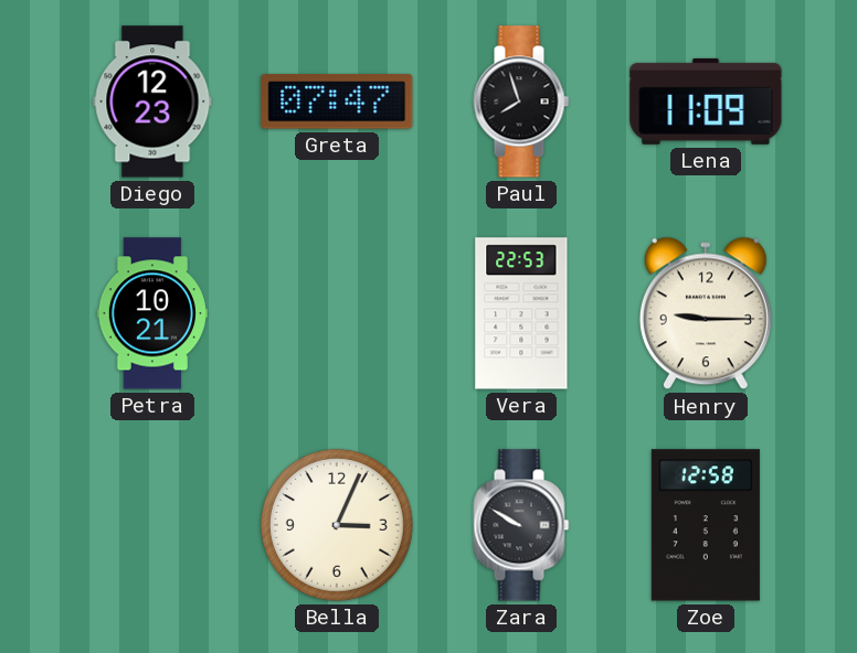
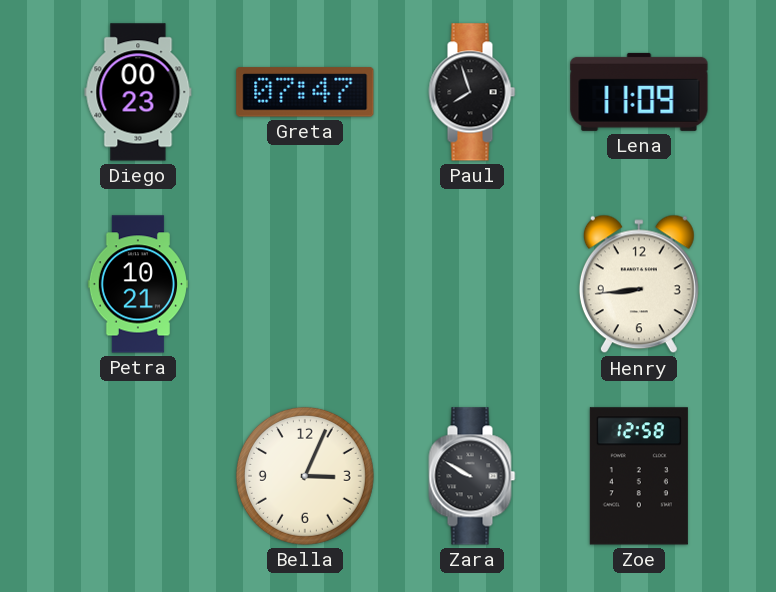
Diego: 12:23 -> 00:23 (138, 92)
Vera: 22:53 -> none (521, 313)
Henry: 9:15 -> 8:44 (639, 284)
